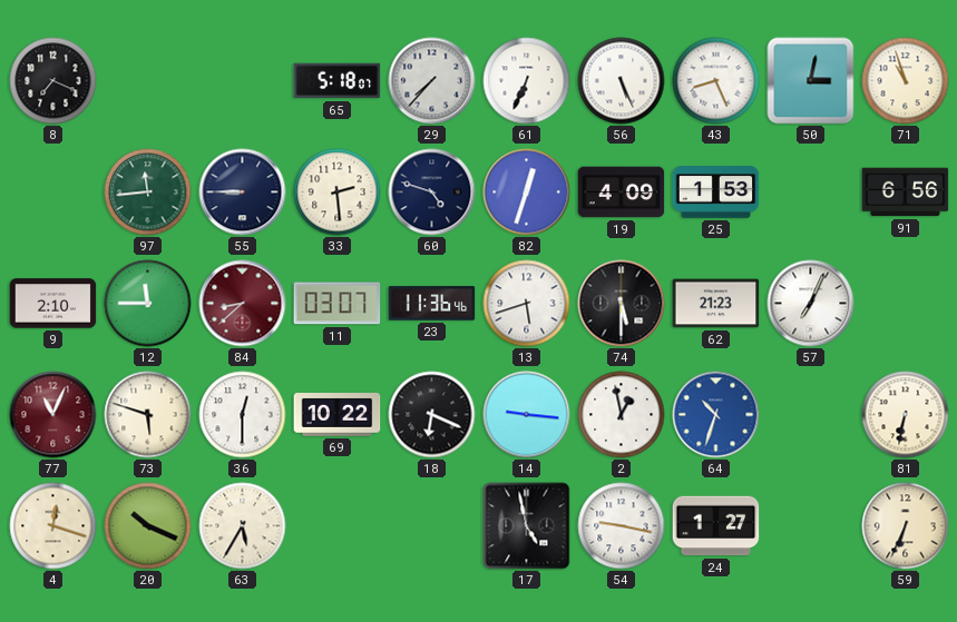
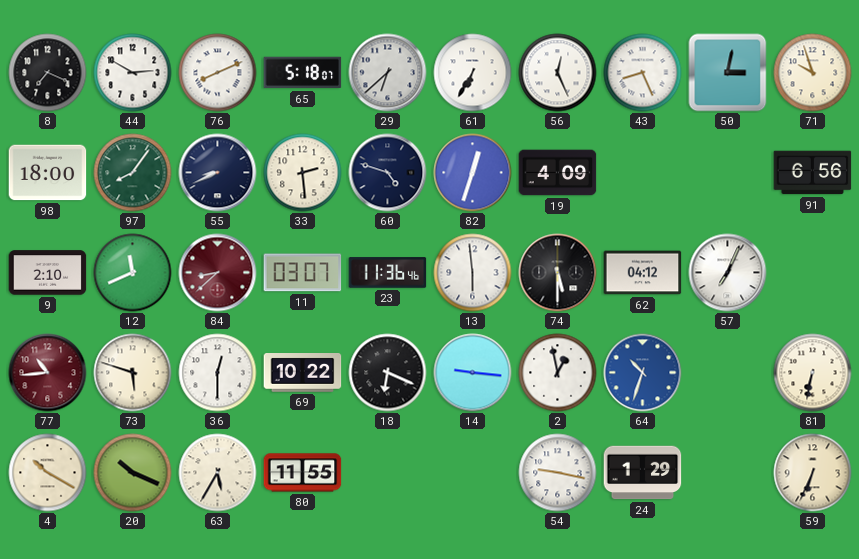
44: none -> 2:50 (133, 73)
76: none -> 8:11 (218, 73)
29: 7:37 -> 6:38 (388, 73)
61: 6:34 -> 6:35 (473, 73)
56: 5:26 -> 12:26 (558, 73)
71: 10:57 -> 9:57 (813, 73)
98: none -> 18:00 (48, 173)
97: 11:44 -> 8:06 (133, 173)
55: 8:45 -> 8:41 (218, 173)
25: 1:53 -> none (716, 192)
12: 11:45 -> 11:41 (133, 273)
13: 5:42 -> 5:59 (473, 273)
62: 21:23 -> 04:12 (643, 273)
77: 11:04 -> 10:44 (48, 373)
4: 12:18 -> 10:20 (48, 473)
80: none -> 11:55 (303, 473)
17: 4:58 -> none (527, 526)
24: 1:27 -> 1:29 (643, 473)
